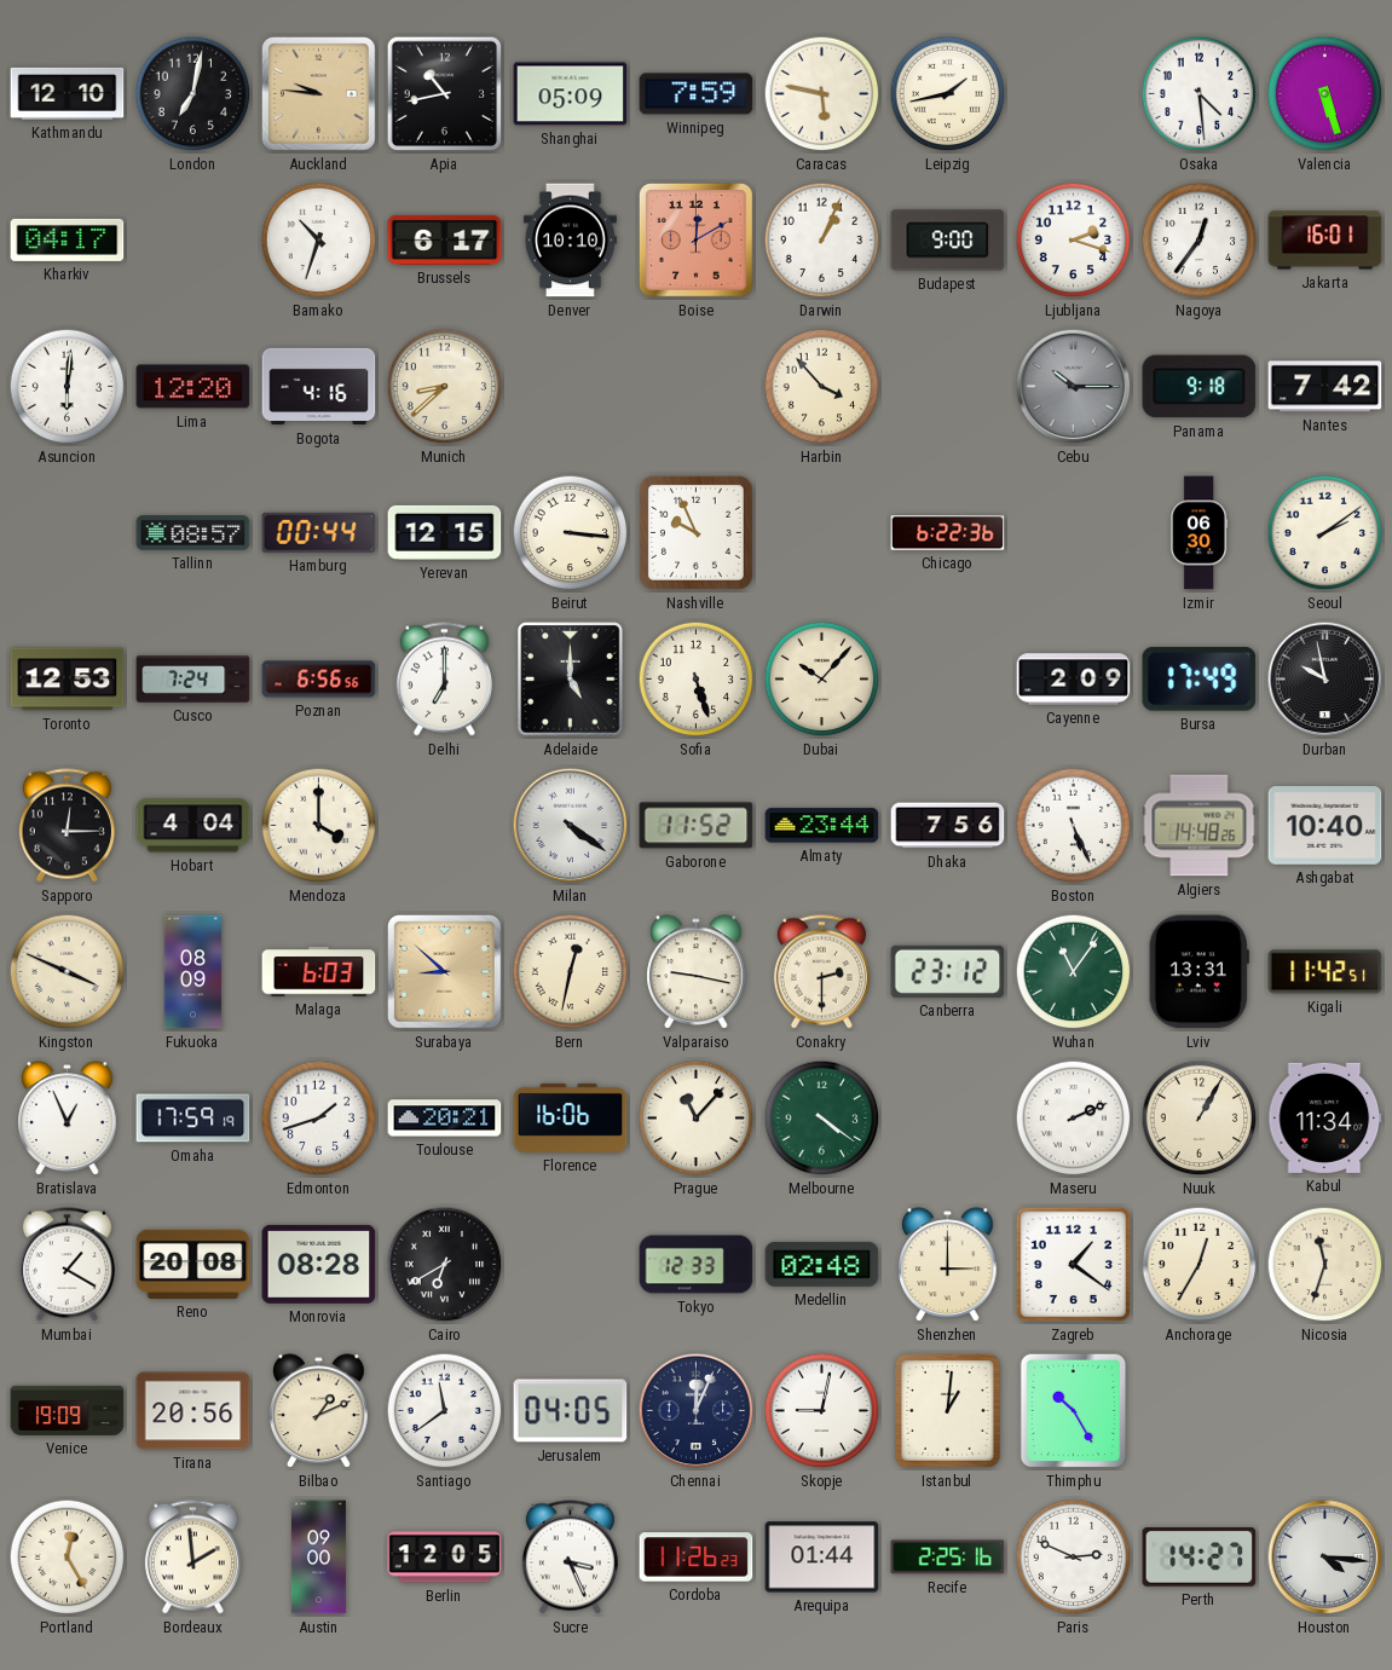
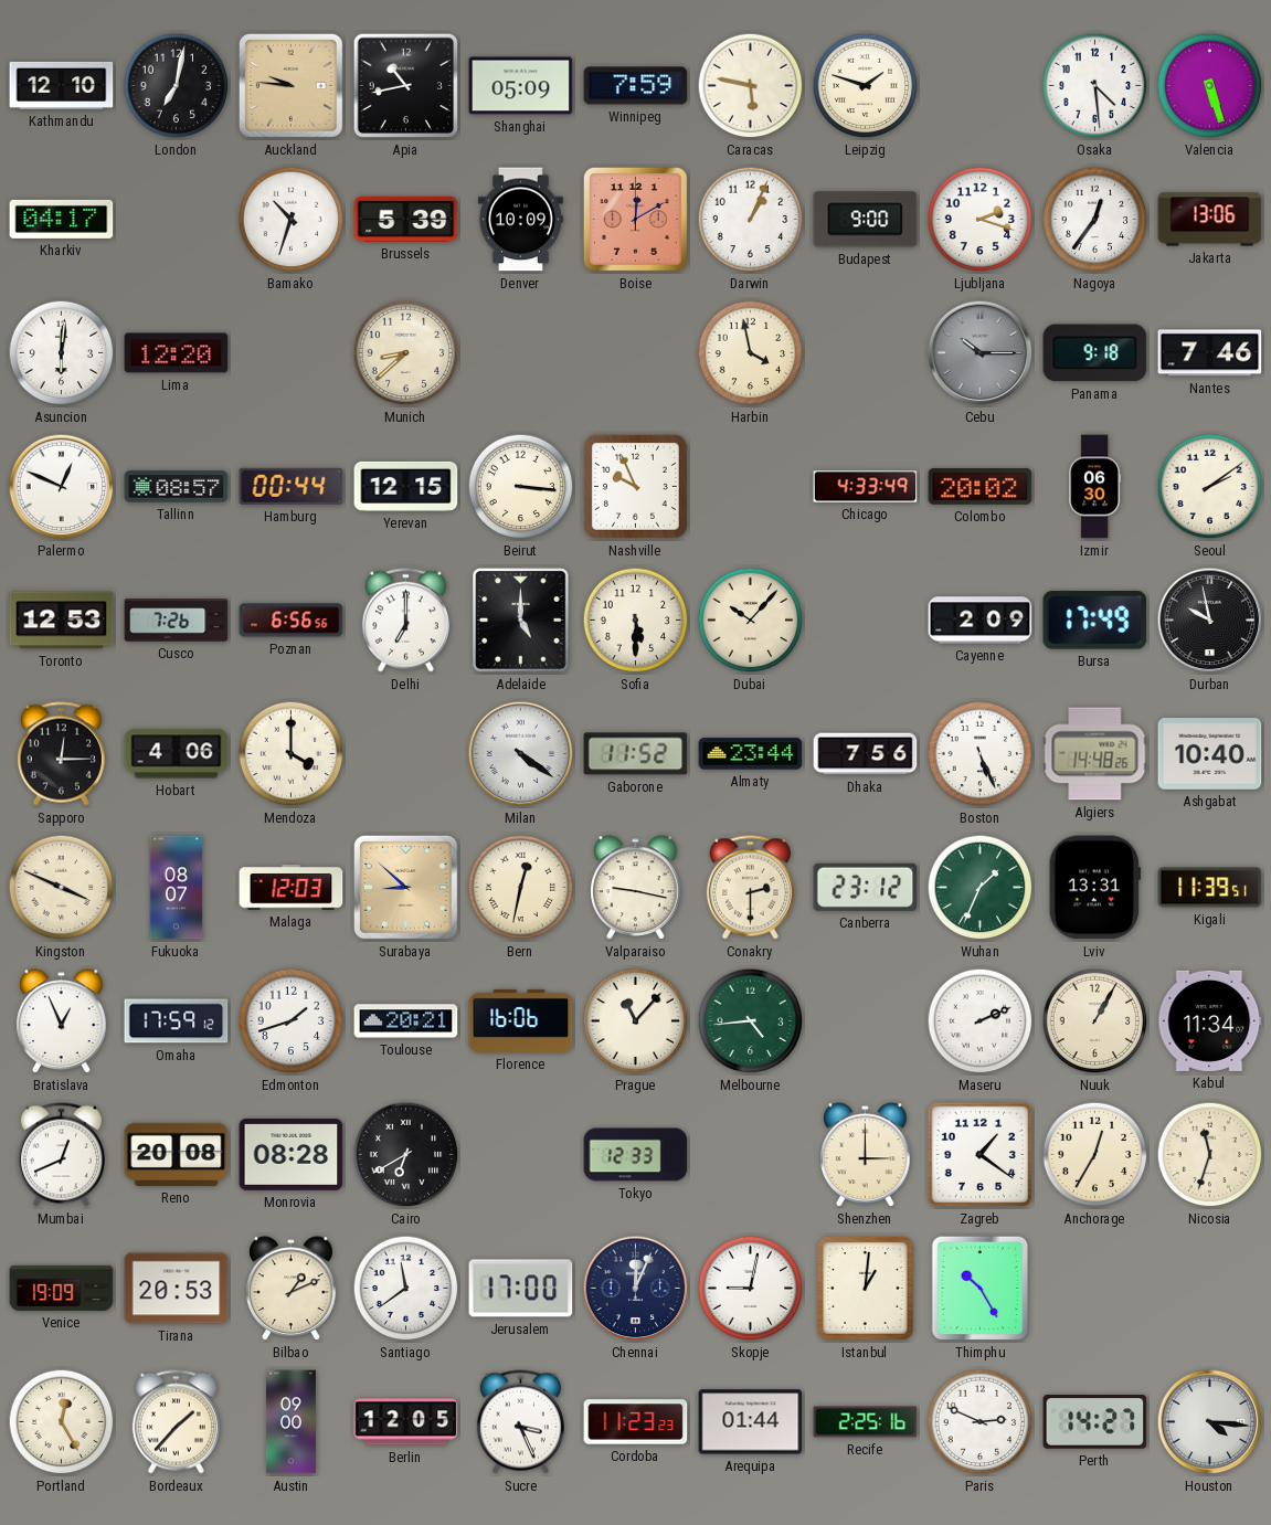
Leipzig: 1:43 -> 1:48 (866, 86)
Brussels: 6:17 -> 5:39 (406, 219)
Denver: 10:10 -> 10:09 (520, 220)
Jakarta: 16:01 -> 13:06 (1210, 220)
Bogota: 4:16 -> none (319, 387)
Harbin: 3:53 -> 3:58 (751, 353)
Nantes: 7:42 -> 7:46 (1210, 353)
Palermo: none -> 12:49 (62, 487)
Chicago: 6:22 -> 4:33 (866, 487)
Colombo: none -> 20:02 (981, 487)
Cusco: 7:24 -> 7:26 (177, 621)
Sofia: 5:27 -> 5:30 (636, 621)
Hobart: 4:04 -> 4:06 (177, 754)
Fukuoka: 08:09 -> 08:07 (177, 888)
Malaga: 6:03 -> 12:03 (292, 888)
Wuhan: 11:06 -> 1:34 (981, 888)
Kigali: 11:42 -> 11:39 (1210, 888)
Omaha: 17:59:19 -> 17:59:12 (177, 1021)
Melbourne: 4:21 -> 4:44 (751, 1021)
Mumbai: 1:20 -> 12:41 (61, 1155)
Medellin: 02:48 -> none (822, 1264)
Tirana: 20:56 -> 20:53 (177, 1289)
Jerusalem: 04:05 -> 17:00 (521, 1289)
Bordeaux: 1:59 -> 1:37 (176, 1422)
Cordoba: 11:26 -> 11:23 (636, 1422)
